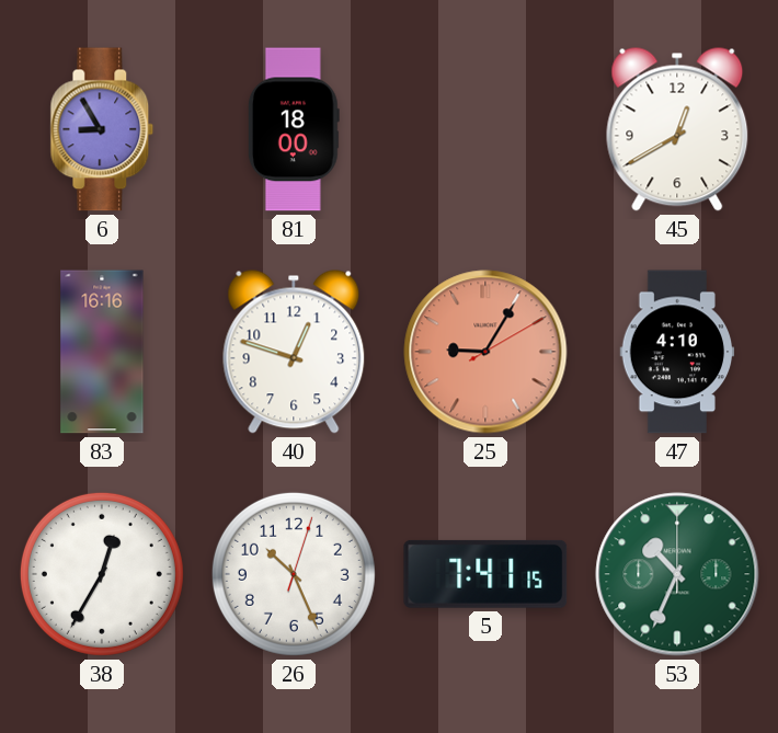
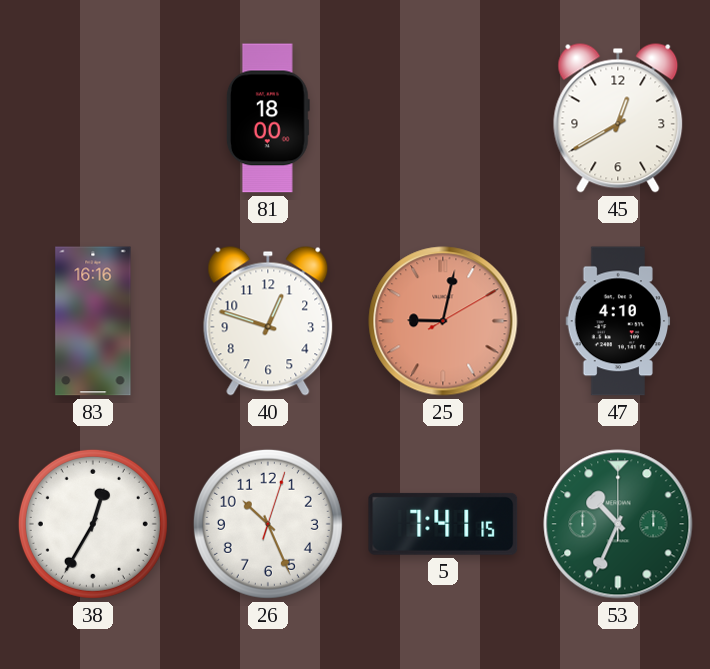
6: 8:55 -> none (102, 129)
25: 9:05 -> 9:02 (443, 321)
